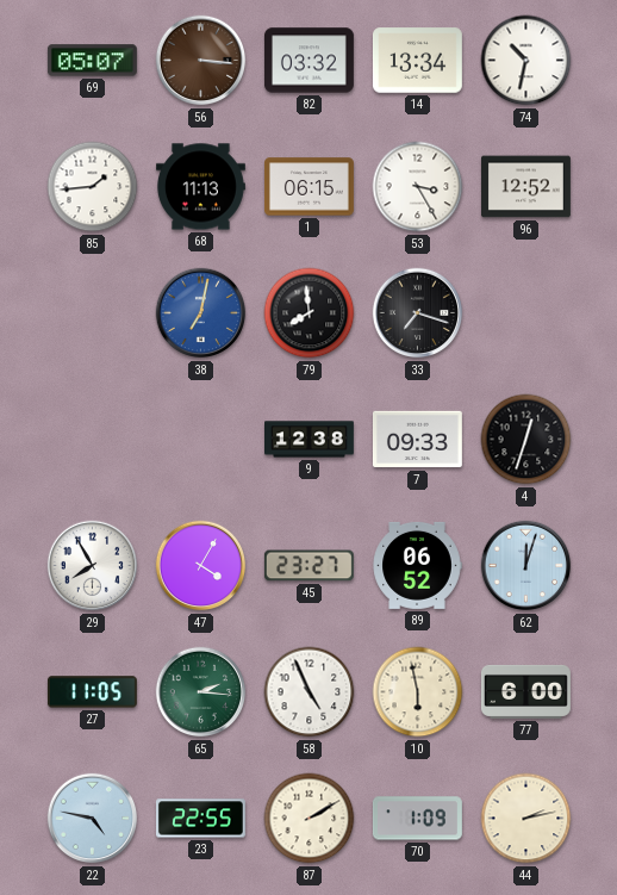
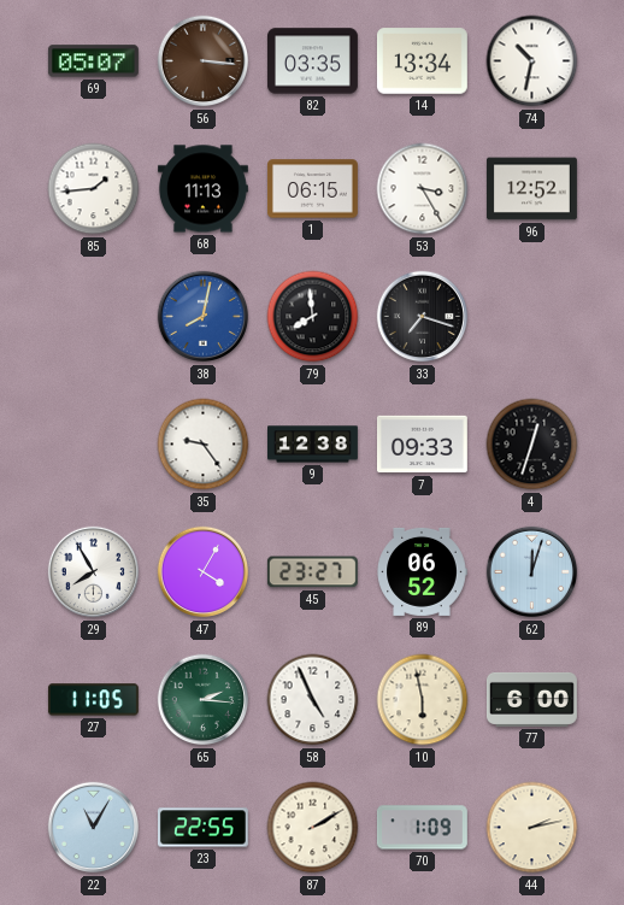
82: 03:32 -> 03:35 (312, 61)
38: 7:02 -> 8:02 (204, 317)
35: none -> 9:24 (204, 445)
22: 4:47 -> 11:05 (94, 828)
